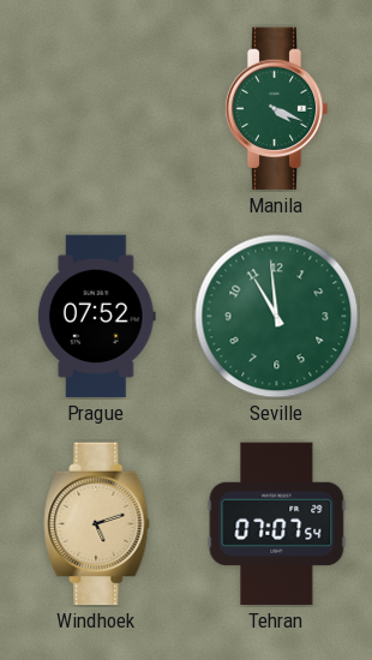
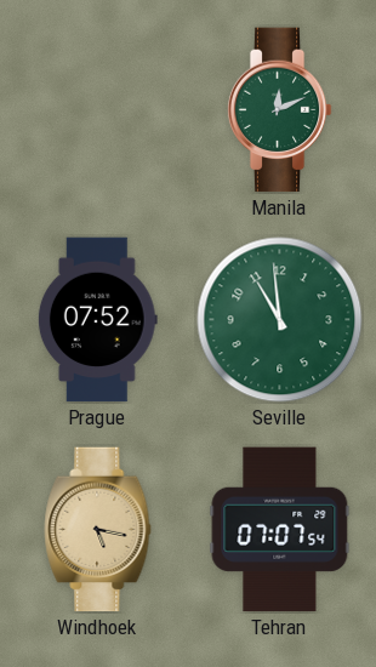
Manila: 4:19 -> 12:11 (279, 110)
Windhoek: 5:12 -> 5:17 (98, 530)
